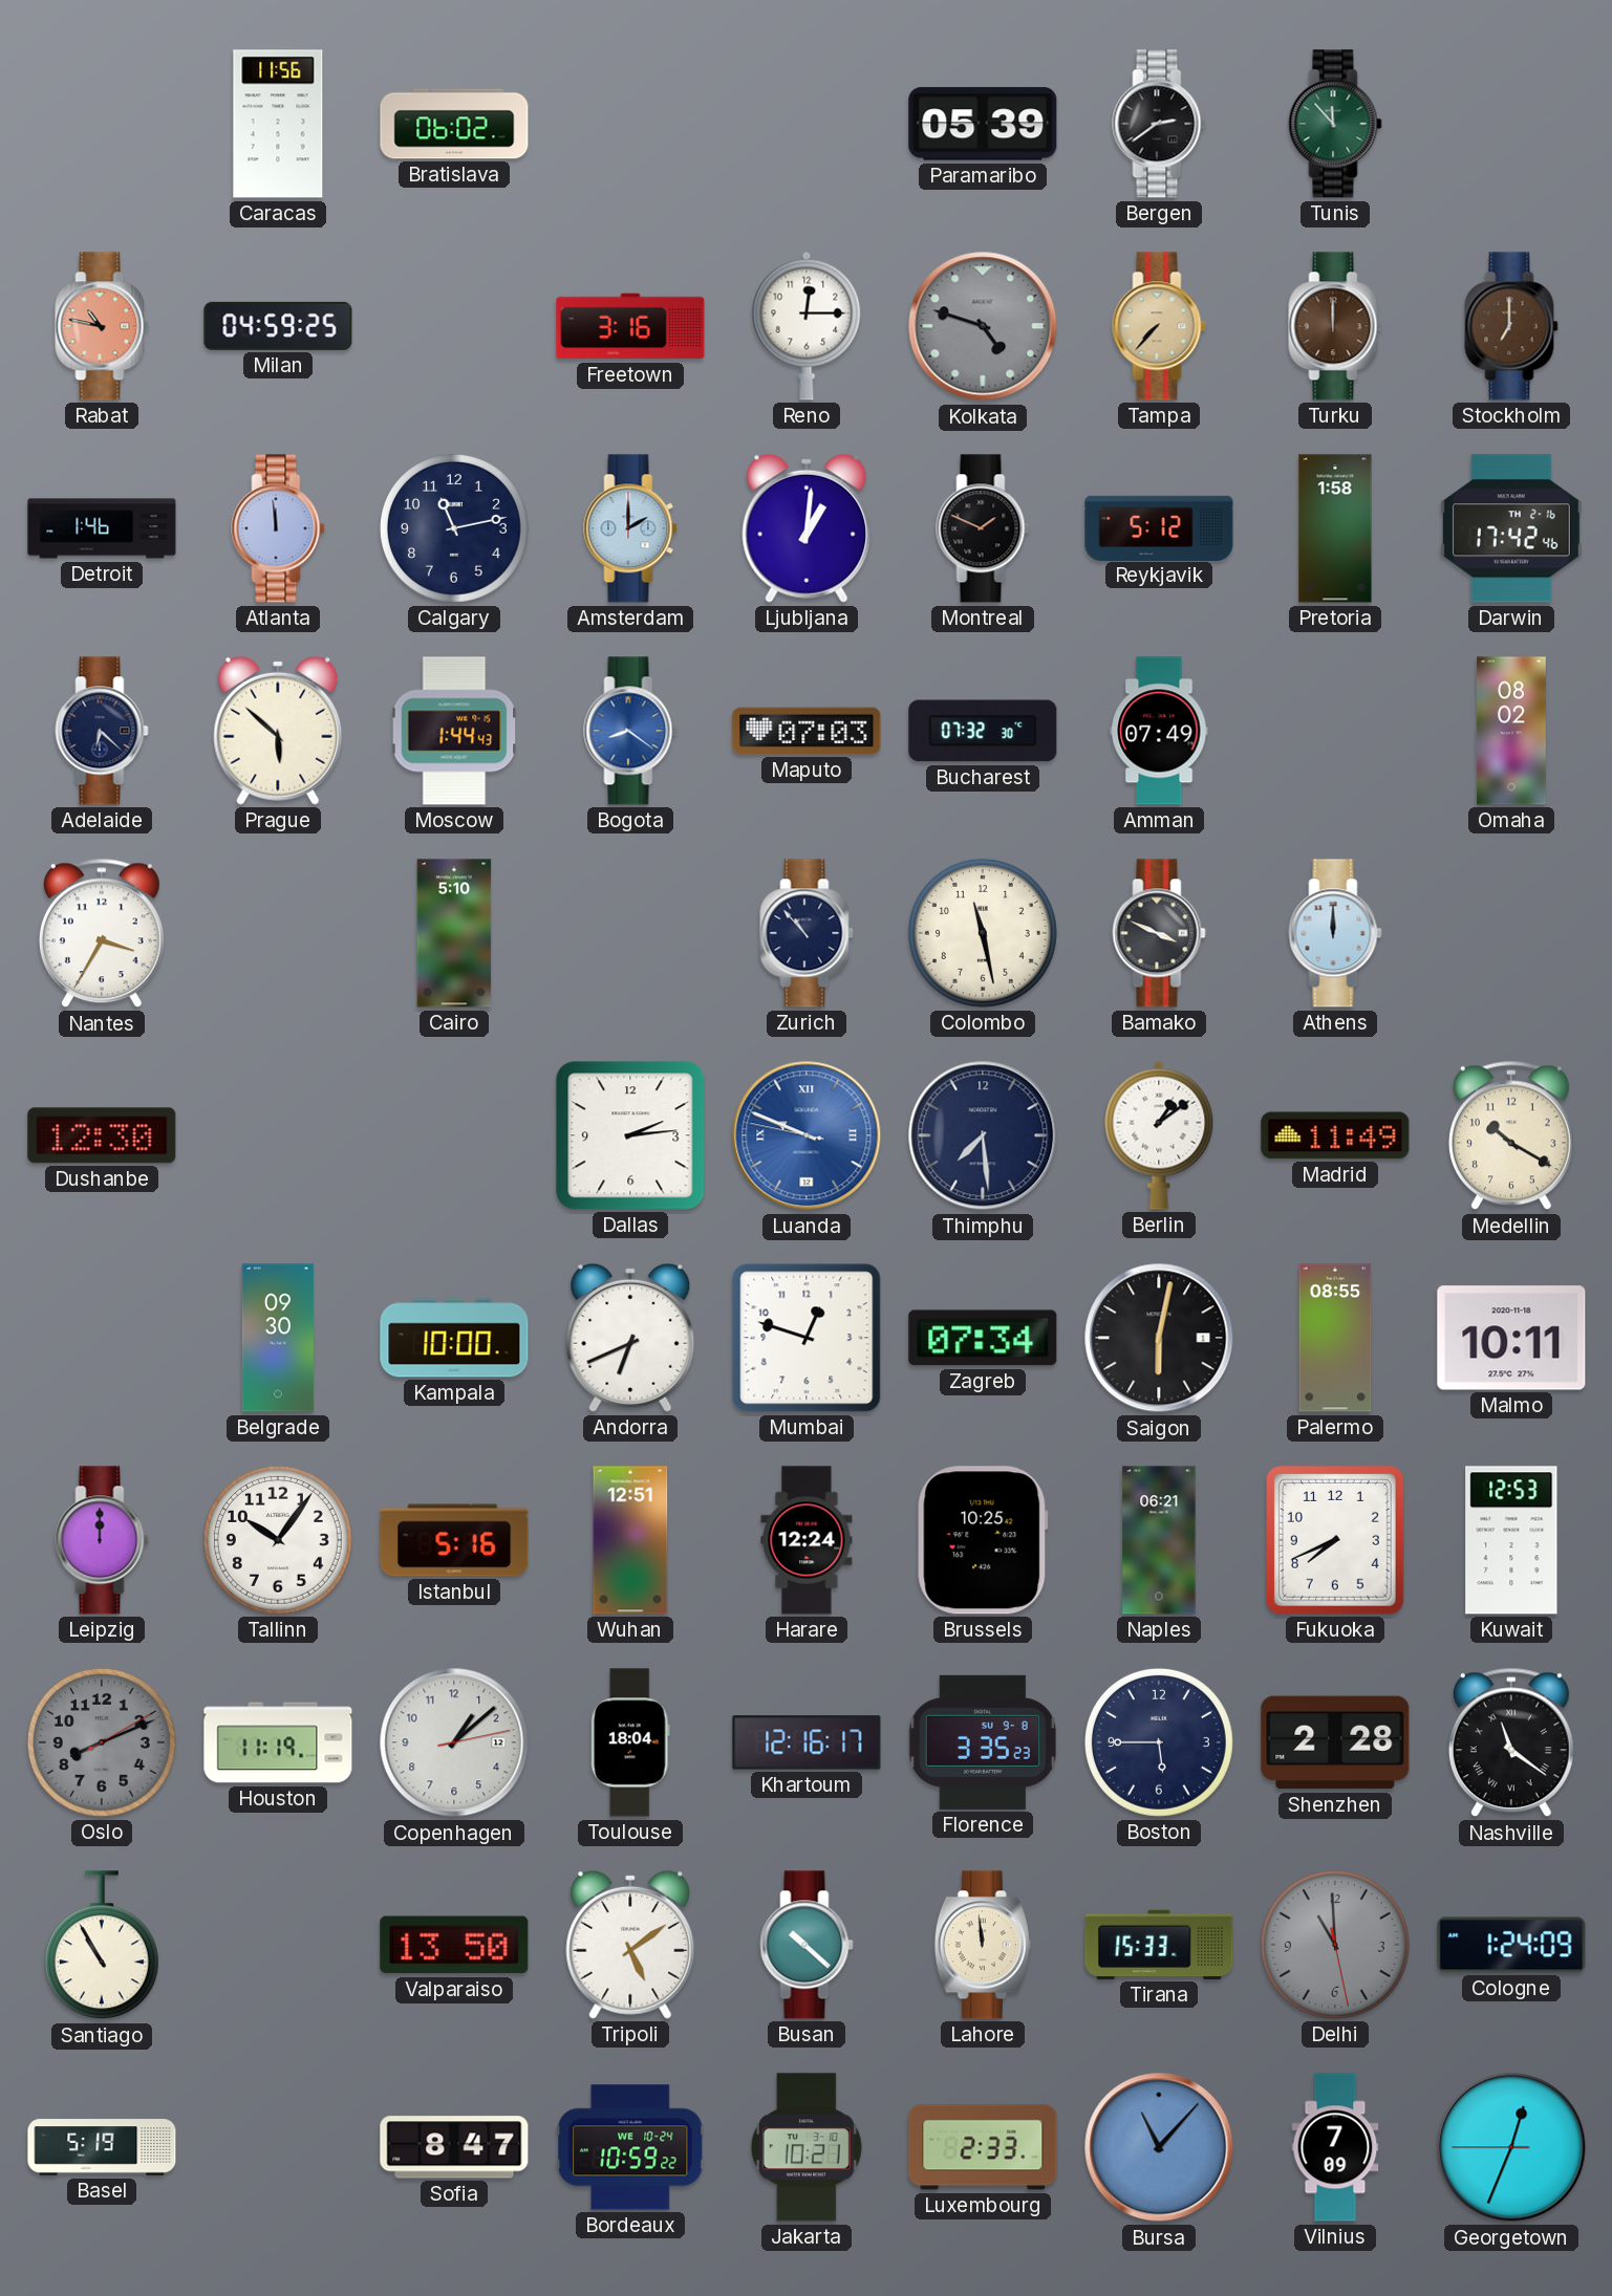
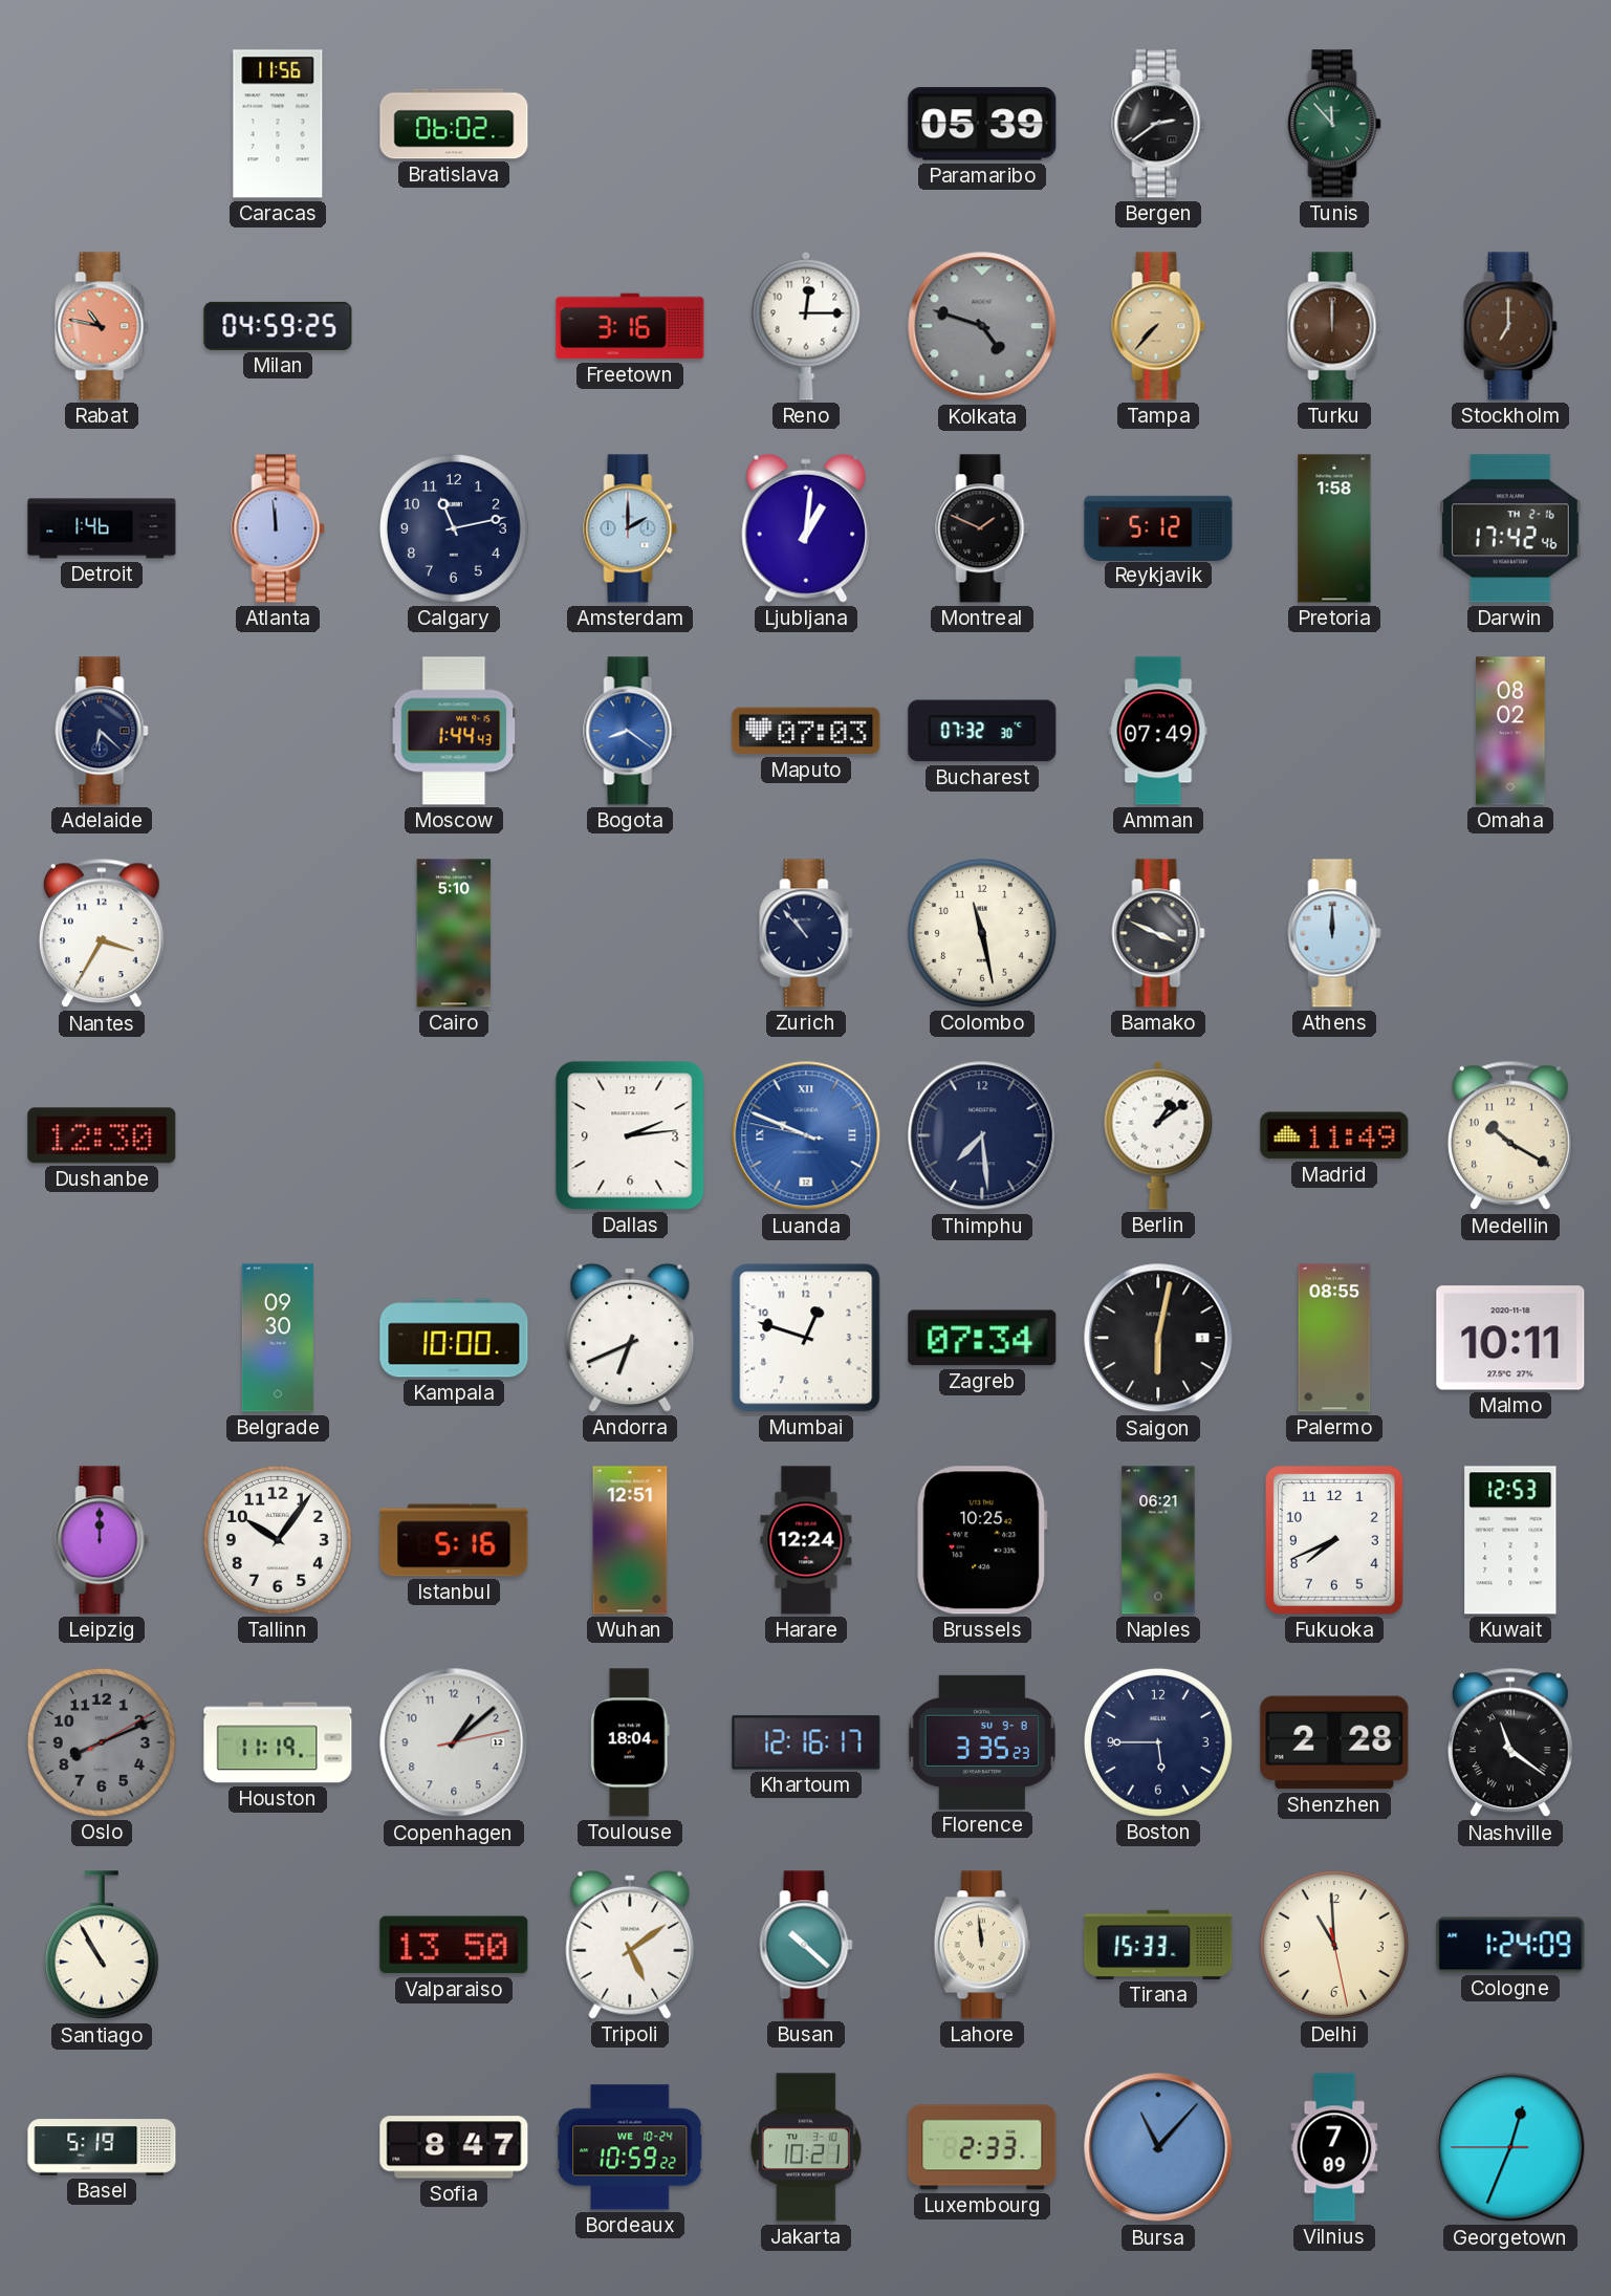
Prague: 5:52 -> none (278, 731)
Delhi dial: grey -> cream (1334, 1945)
